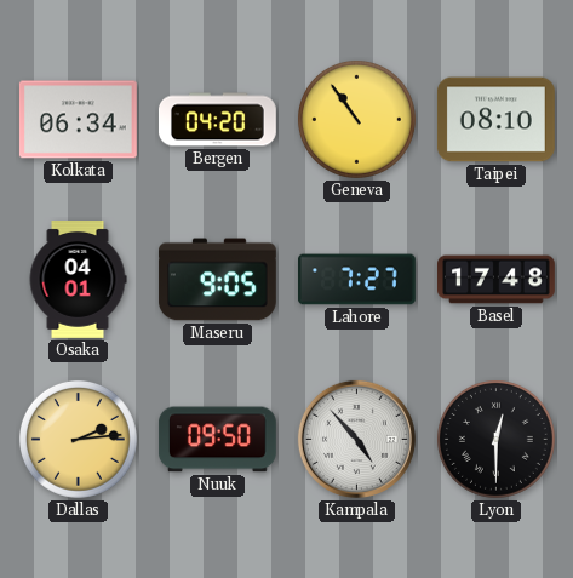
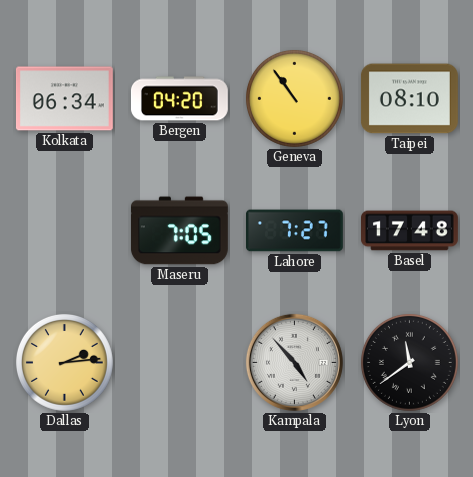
Osaka: 04:01 -> none (78, 280)
Maseru: 9:05 -> 7:05 (179, 231)
Nuuk: 09:50 -> none (217, 440)
Lyon: 12:30 -> 11:39 (409, 362)
